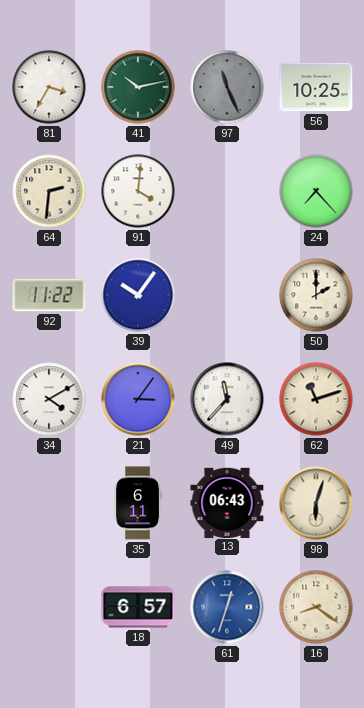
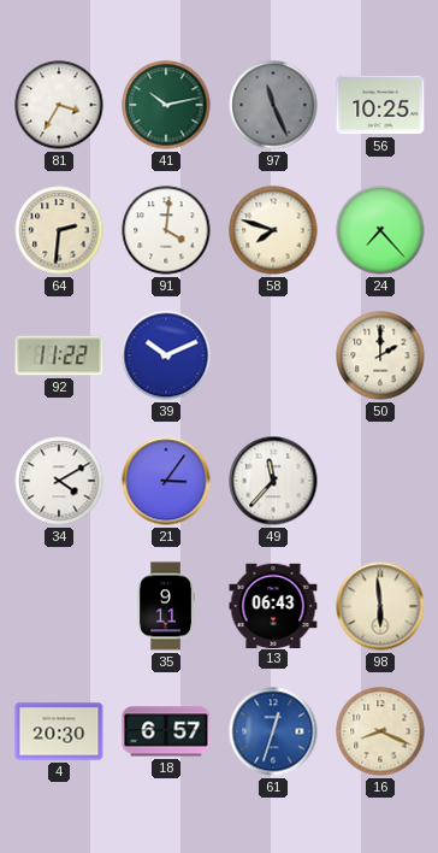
58: none -> 7:48 (273, 230)
39: 10:06 -> 10:11 (166, 355)
62: 11:12 -> none (316, 399)
35: 6:11 -> 9:11 (166, 606)
98: 6:03 -> 5:59 (380, 606)
4: none -> 20:30 (59, 731)
16: 8:21 -> 8:19 (380, 731)
